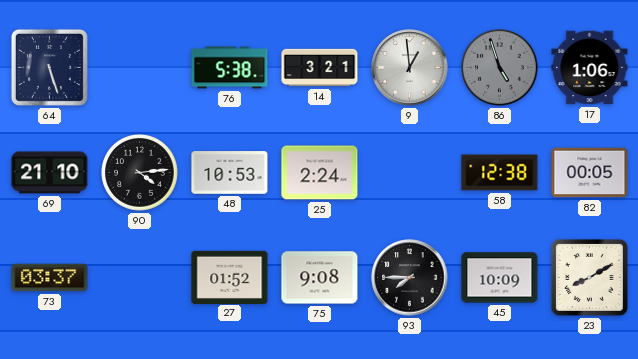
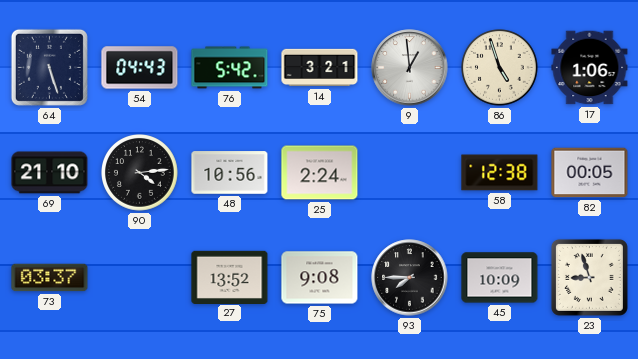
54: none -> 04:43 (140, 68)
76: 5:38 -> 5:42 (230, 68)
86 dial: grey -> cream (500, 68)
48: 10:53 -> 10:56 (230, 173)
27: 01:52 -> 13:52 (230, 277)
23: 8:10 -> 8:57 (589, 277)
